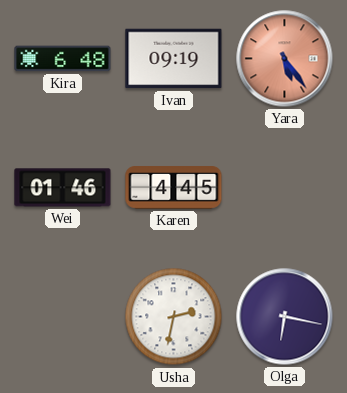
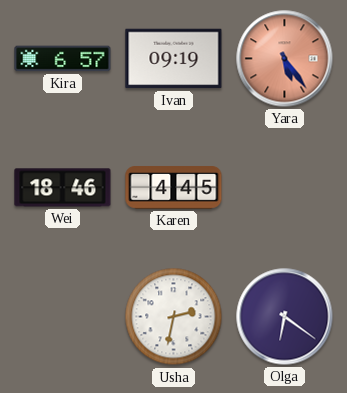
Kira: 6:48 -> 6:57 (63, 59)
Wei: 01:46 -> 18:46 (63, 188)
Olga: 6:17 -> 6:21 (285, 317)
